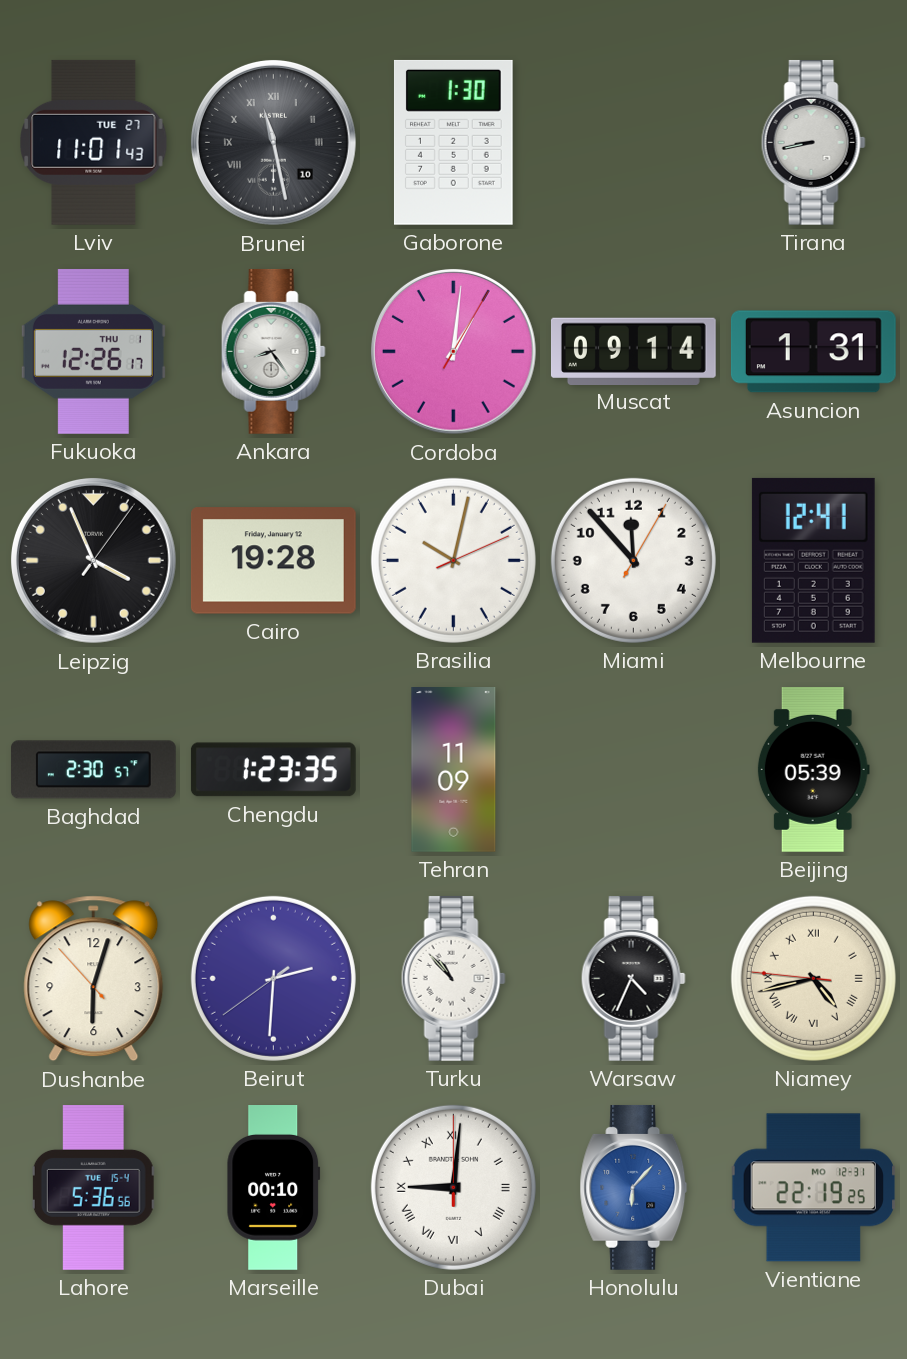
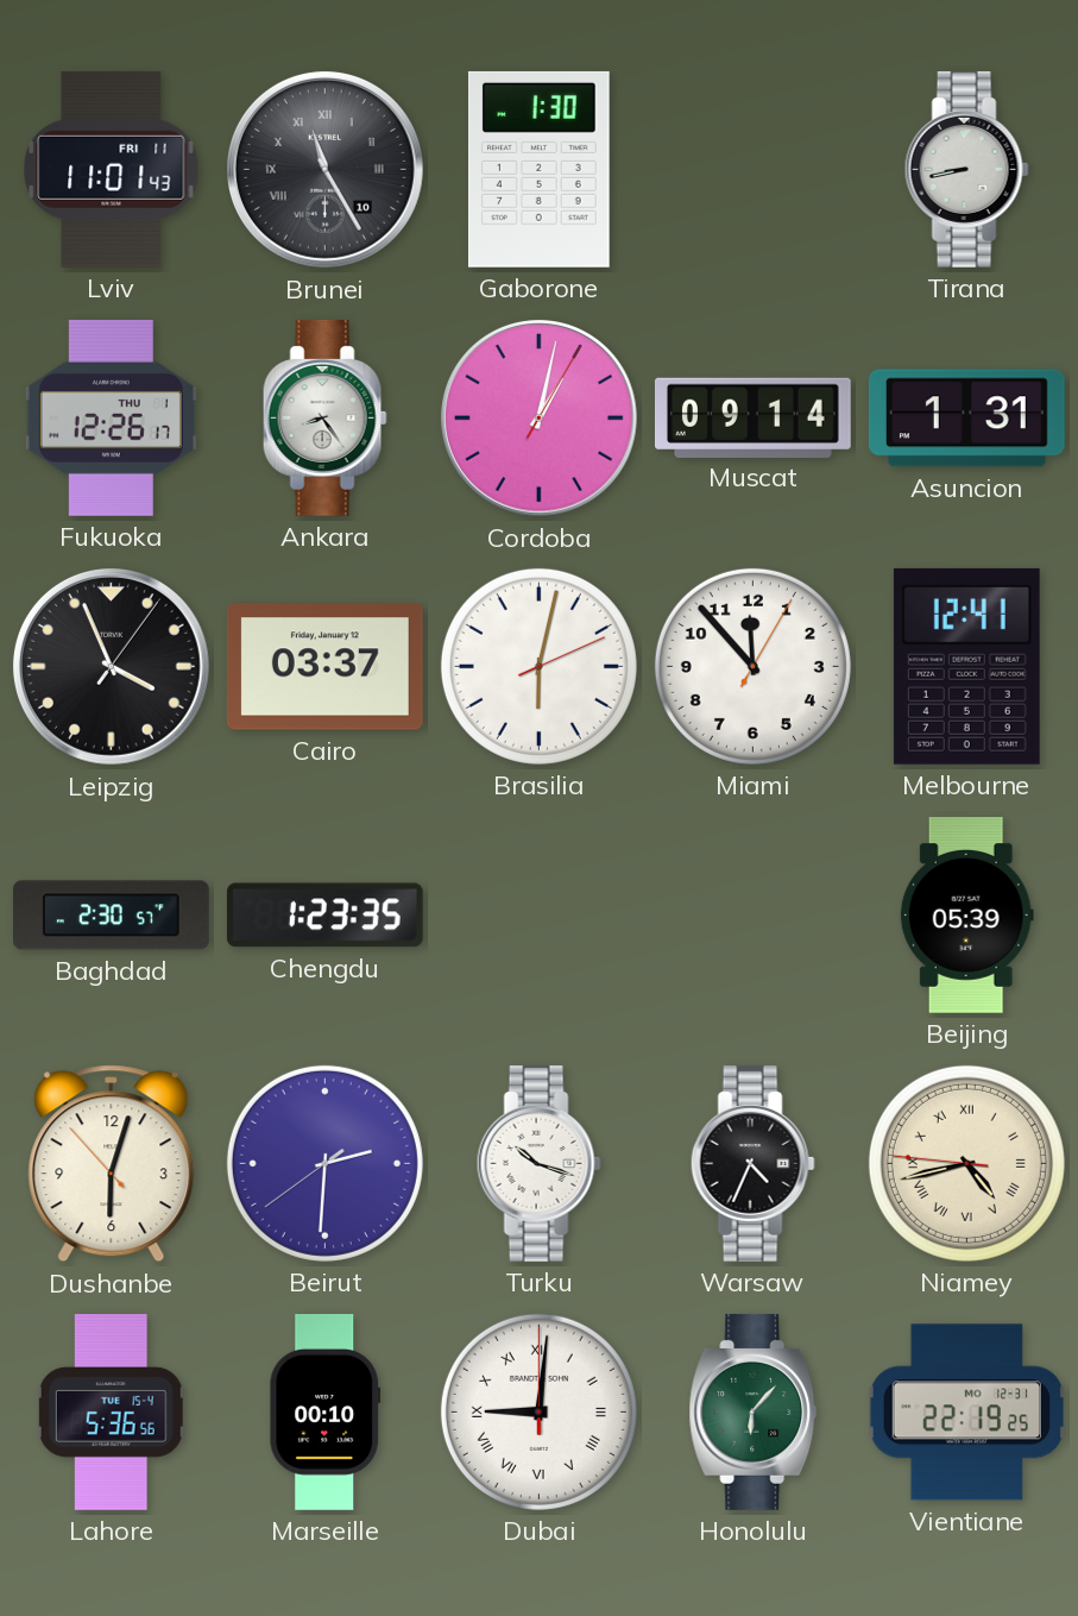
Lviv date: TUE 27 -> FRI 11 (112, 169)
Brunei: 11:28 -> 11:25 (324, 169)
Cordoba: 1:01 -> 1:02 (538, 417)
Cairo: 19:28 -> 03:37 (324, 667)
Brasilia: 10:02 -> 6:02 (538, 666)
Tehran: 11:09 -> none (454, 770)
Turku: 10:53 -> 10:18 (538, 1163)
Honolulu dial: blue -> green (754, 1411)
